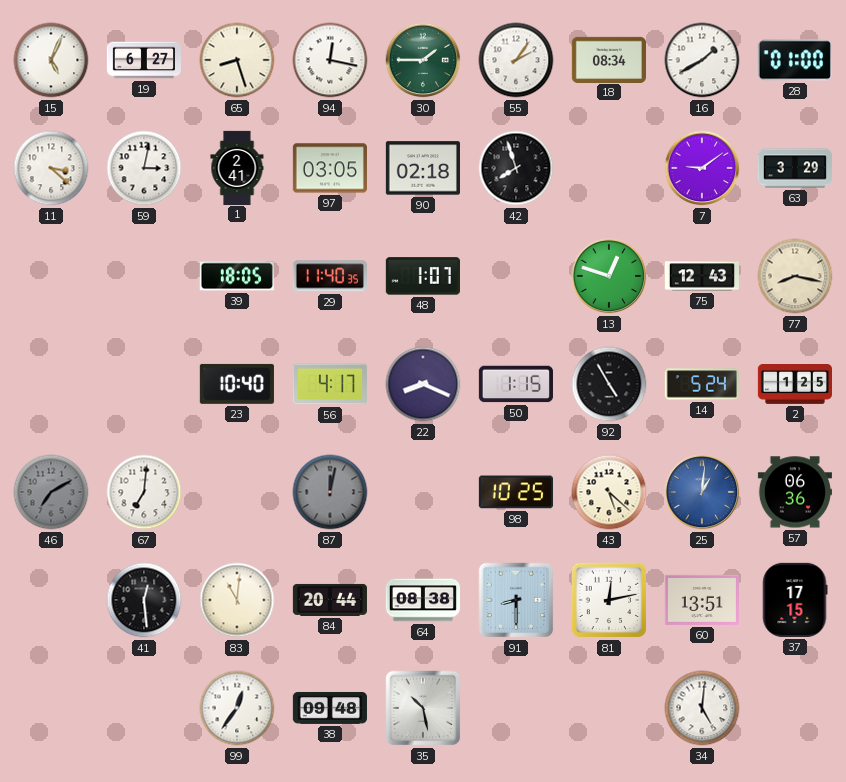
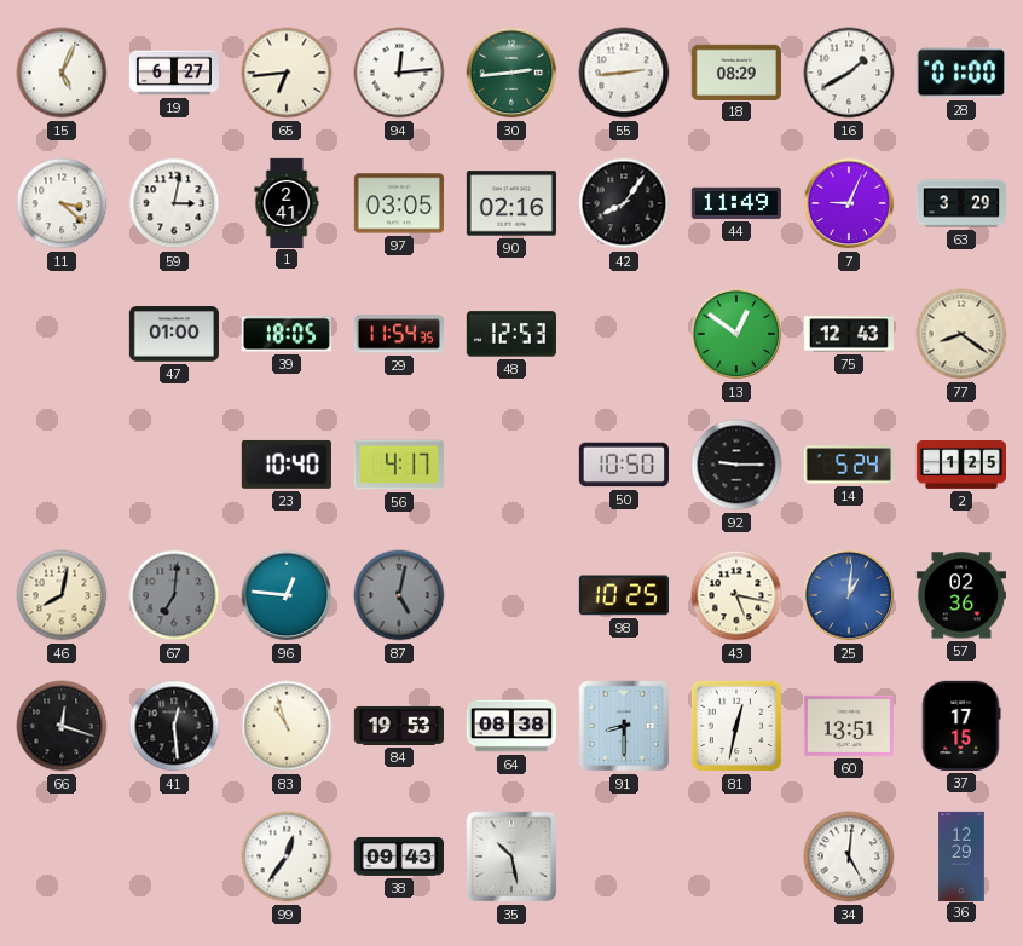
65: 8:27 -> 6:44 (287, 73)
94: 12:17 -> 12:14 (399, 73)
30: 1:45 -> 2:44 (511, 73)
55: 2:06 -> 2:44 (624, 73)
18: 08:34 -> 08:29 (735, 71)
90: 02:18 -> 02:16 (511, 203)
42: 7:57 -> 8:06 (624, 203)
44: none -> 11:49 (736, 203)
7: 9:09 -> 9:04 (849, 203)
47: none -> 01:00 (173, 334)
29: 11:40 -> 11:54 (399, 334)
48: 1:07 -> 12:53 (511, 334)
13: 12:48 -> 12:51 (736, 334)
77: 8:17 -> 8:21 (961, 334)
22: 8:19 -> none (423, 384)
50: 1:15 -> 10:50 (624, 465)
92: 4:55 -> 9:15 (736, 465)
46: 7:10 -> 8:02 (62, 595)
46 dial: grey -> cream (62, 595)
67 dial: white -> grey (174, 595)
96: none -> 12:46 (287, 595)
87: 12:02 -> 5:02 (399, 595)
43: 5:22 -> 5:17 (736, 595)
57: 06:36 -> 02:36 (961, 595)
66: none -> 12:18 (62, 726)
83: 11:01 -> 10:57 (287, 726)
84: 20:44 -> 19:53 (399, 726)
81: 12:13 -> 12:32 (736, 726)
38: 09:48 -> 09:43 (398, 856)
36: none -> 12:29 (961, 855)
